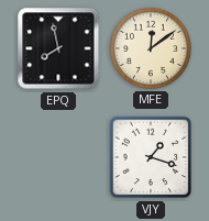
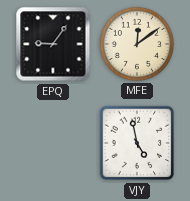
EPQ: 7:58 -> 9:06 (53, 44)
VJY: 1:18 -> 4:58 (137, 143)
